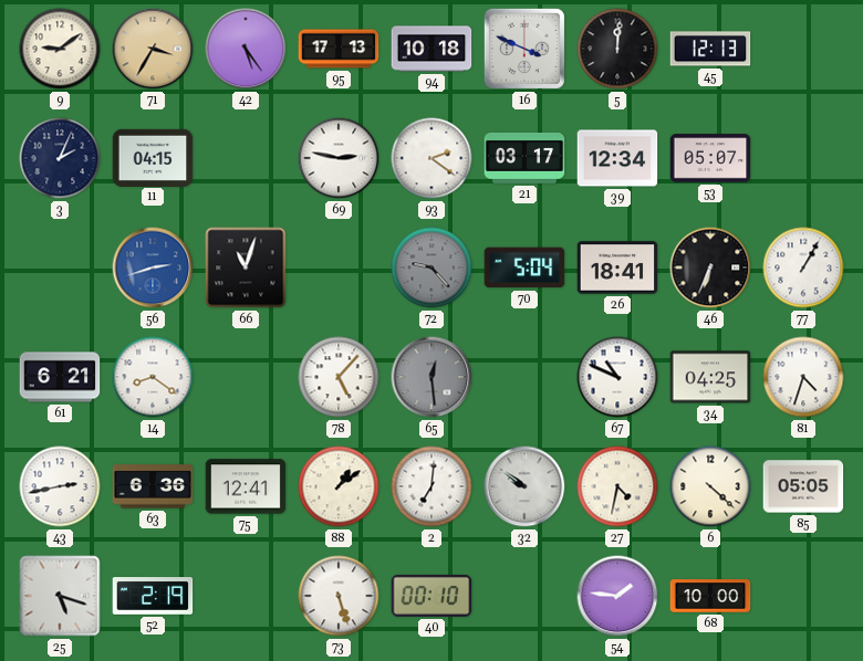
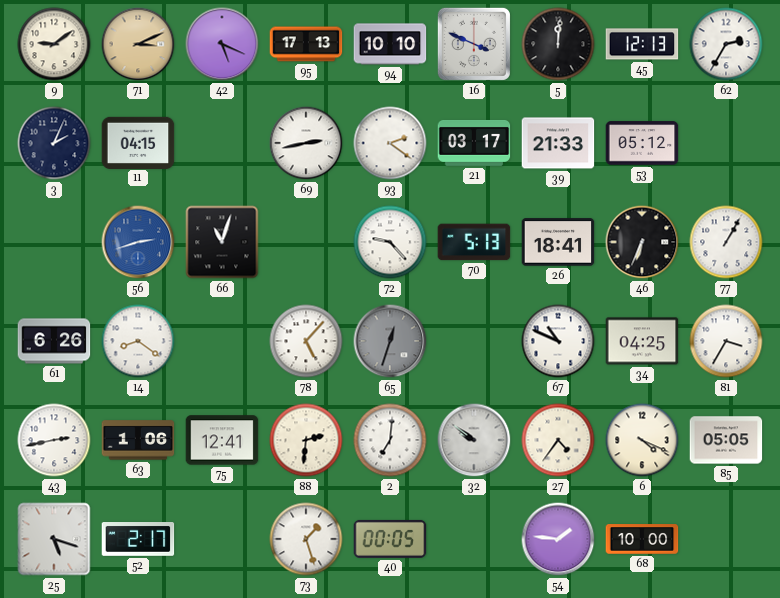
71: 3:35 -> 3:11 (138, 44)
42: 5:24 -> 5:19 (222, 44)
94: 10:18 -> 10:10 (390, 44)
62: none -> 2:35 (726, 44)
69: 2:47 -> 2:43 (306, 143)
39: 12:34 -> 21:33 (558, 143)
53: 05:07 -> 05:12 (642, 143)
72 dial: grey -> white (390, 242)
70: 5:04 -> 5:13 (474, 242)
61: 6:21 -> 6:26 (54, 341)
65: 12:29 -> 12:33 (390, 341)
81: 4:33 -> 3:35 (726, 341)
63: 6:36 -> 1:06 (138, 440)
88: 1:09 -> 2:31 (306, 440)
27: 4:32 -> 4:36 (558, 440)
6: 4:22 -> 4:19 (642, 440)
52: 2:19 -> 2:17 (138, 540)
73: 5:27 -> 1:27 (306, 539)
40: 00:10 -> 00:05 (390, 539)
